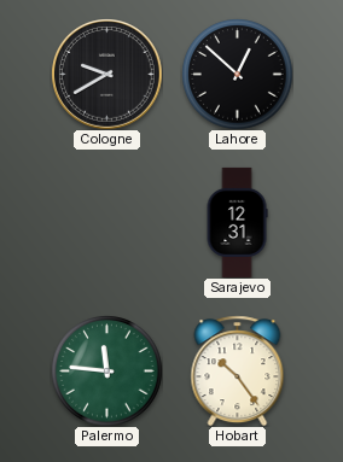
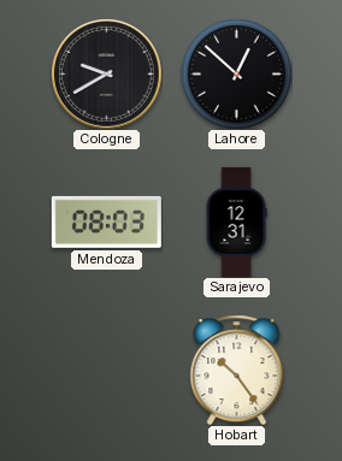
Mendoza: none -> 08:03 (106, 221)
Palermo: 11:46 -> none (106, 370)
